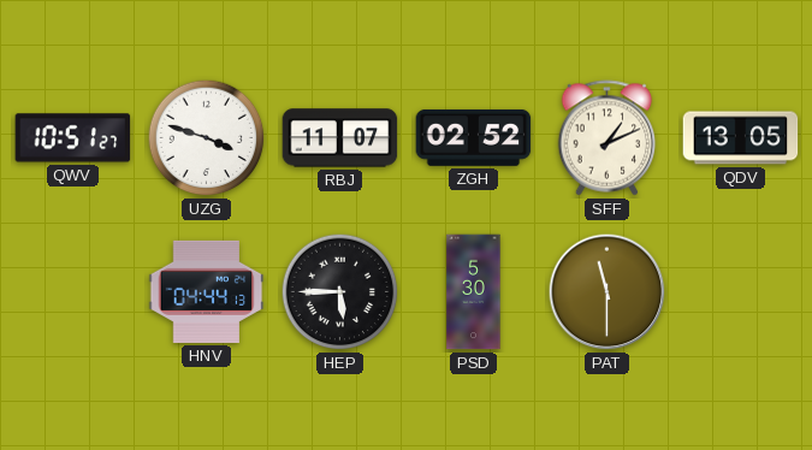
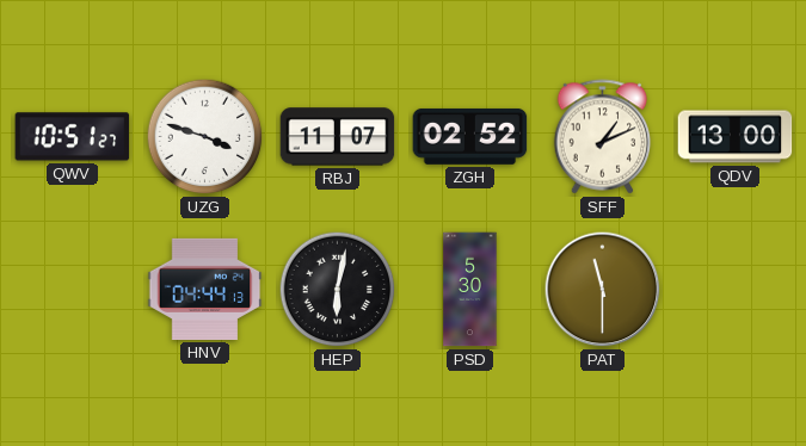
QDV: 13:05 -> 13:00 (736, 137)
HEP: 5:45 -> 6:02 (338, 290)
